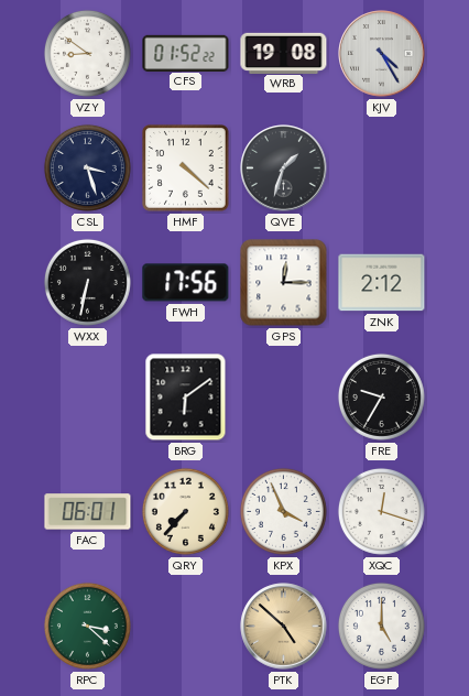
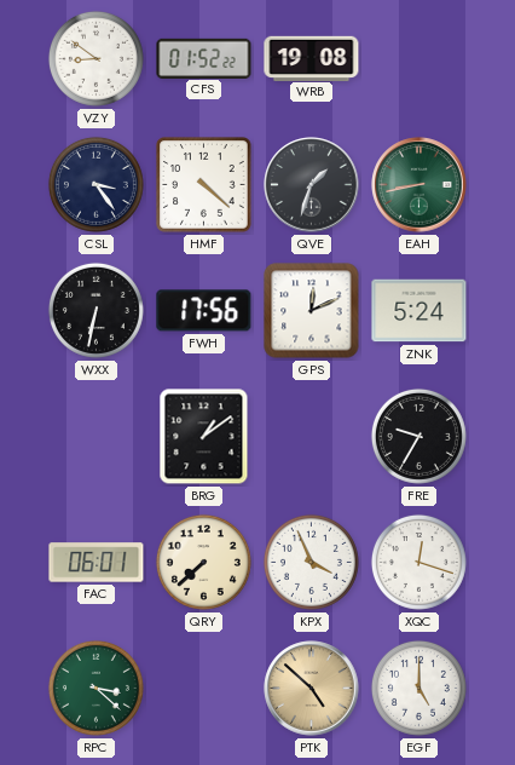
KJV: 4:25 -> none (382, 54)
CSL: 3:27 -> 3:24 (96, 184)
EAH: none -> 8:43 (419, 185)
GPS: 12:15 -> 12:11 (312, 311)
ZNK: 2:12 -> 5:24 (419, 311)
BRG: 6:09 -> 1:09 (204, 437)
QRY: 7:37 -> 7:38 (203, 562)
